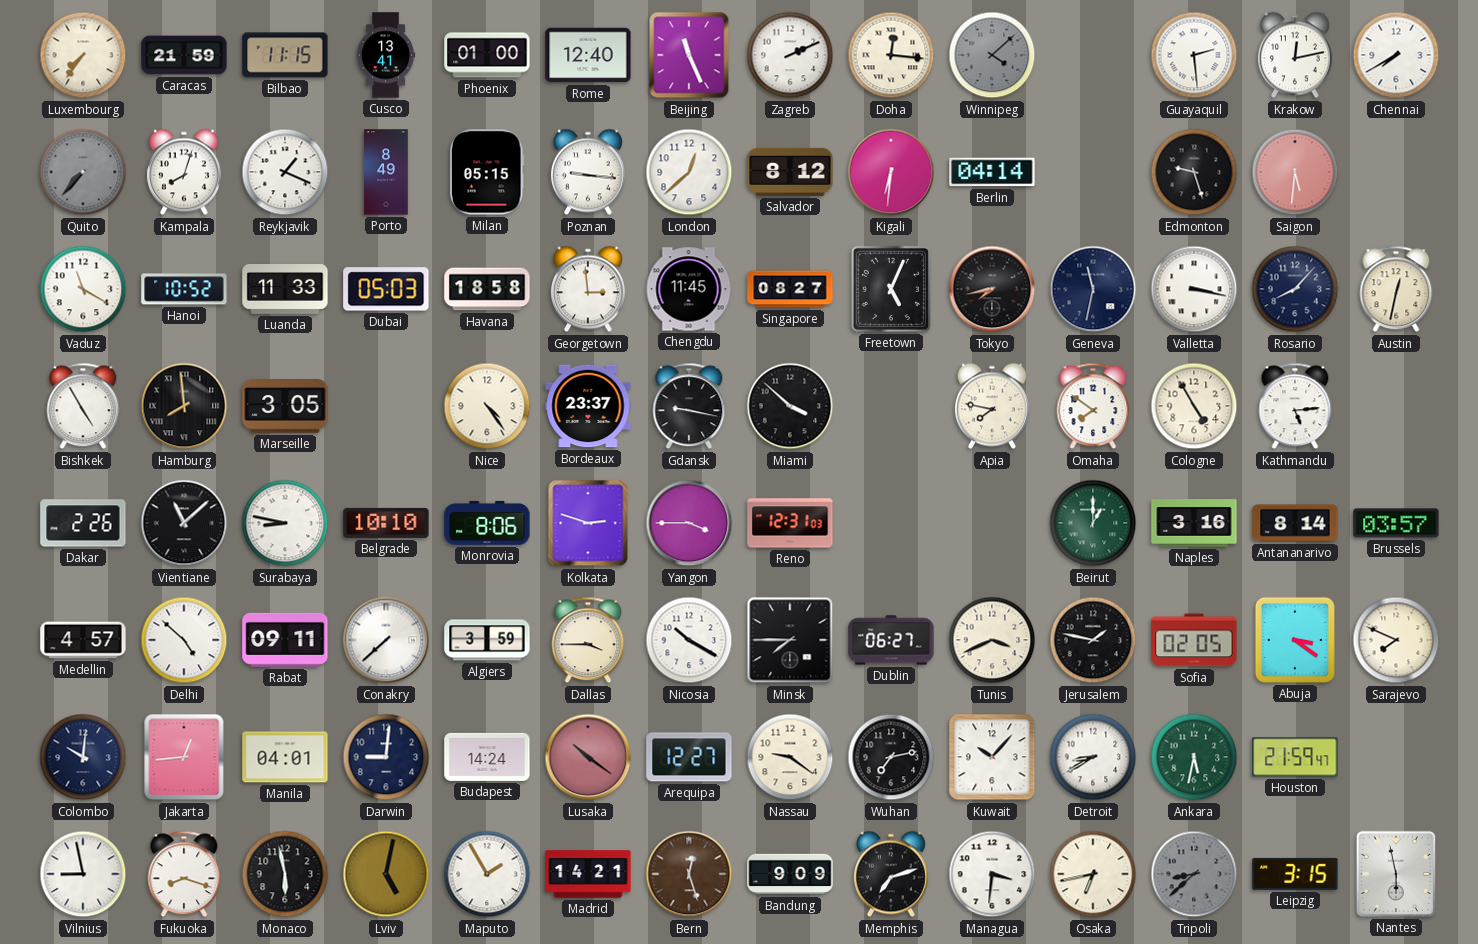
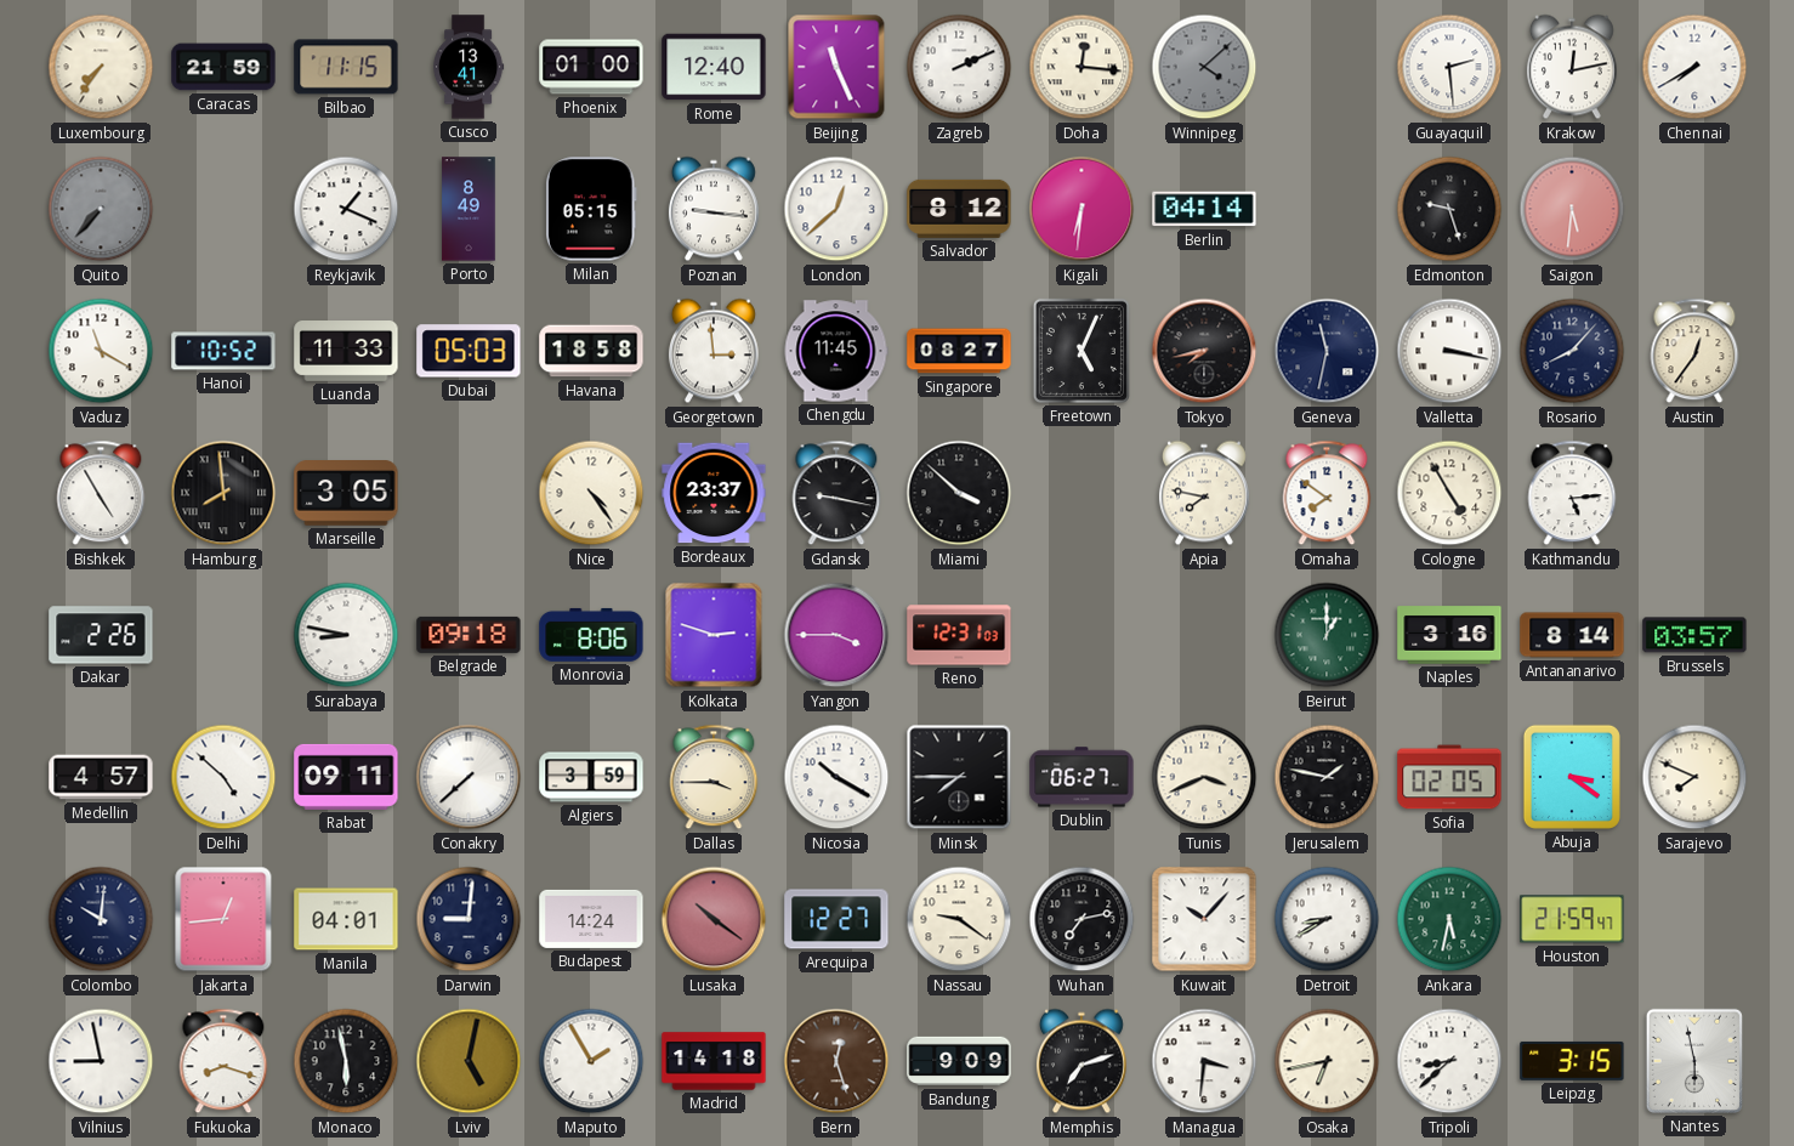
Kampala: 8:03 -> none (184, 172)
Austin: 12:32 -> 12:36 (1694, 351)
Vientiane: 11:08 -> none (184, 523)
Belgrade: 10:10 -> 09:18 (469, 635)
Madrid: 14:21 -> 14:18 (714, 1061)
Tripoli dial: grey -> white (1449, 1061)
